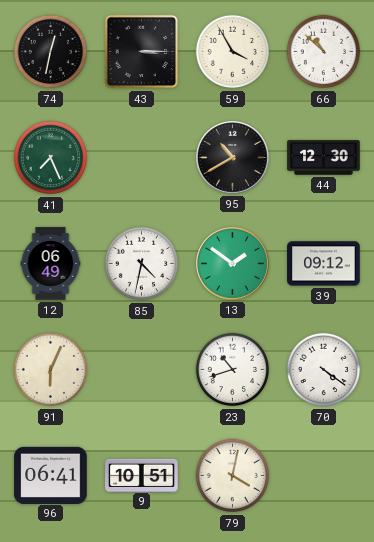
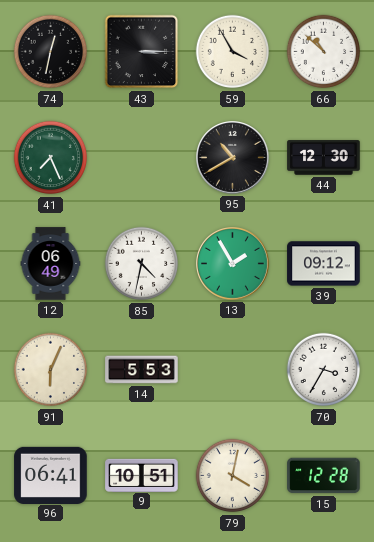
13: 1:51 -> 1:55 (233, 264)
14: none -> 5:53 (142, 370)
23: 10:42 -> none (233, 370)
70: 4:21 -> 3:35 (324, 370)
15: none -> 12:28 (324, 476)
